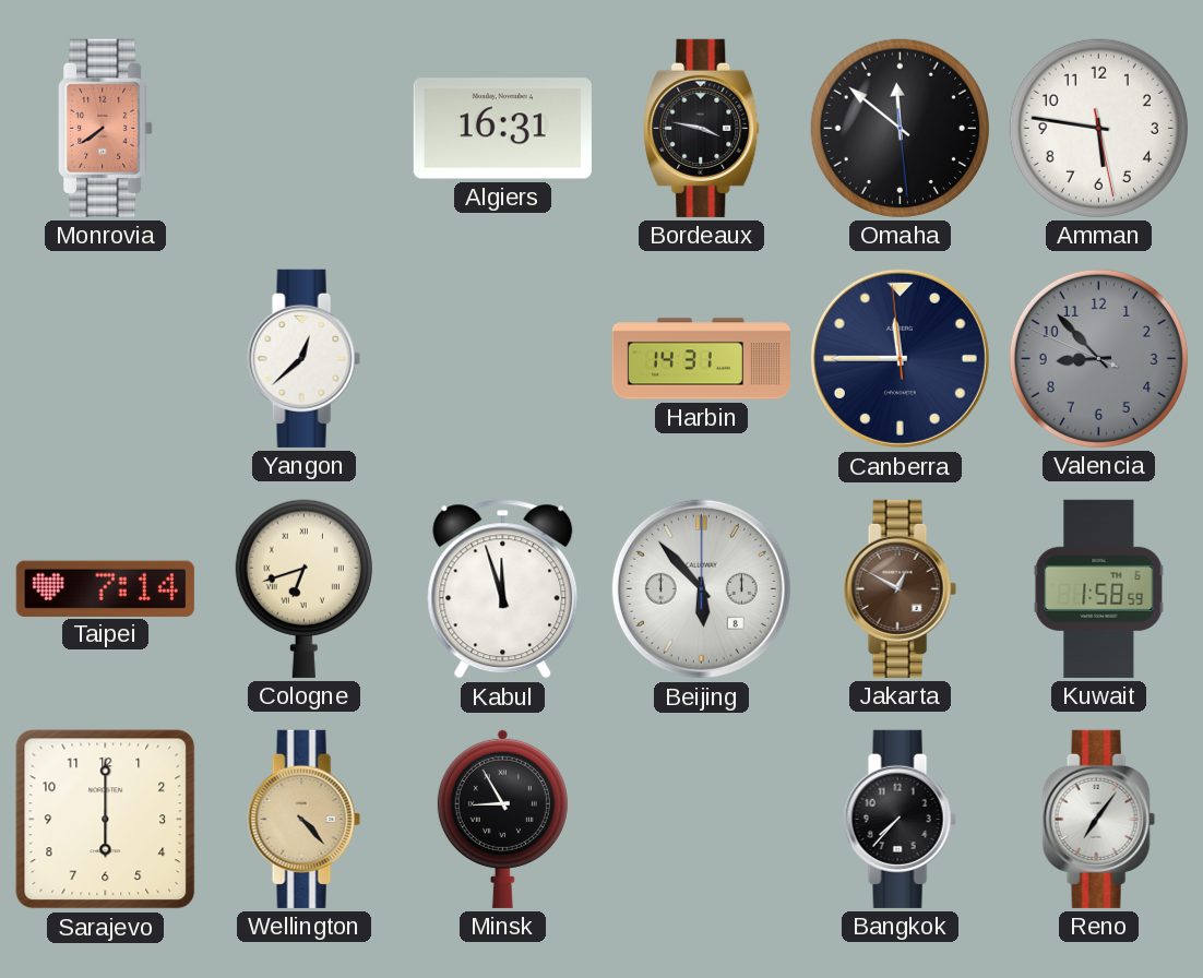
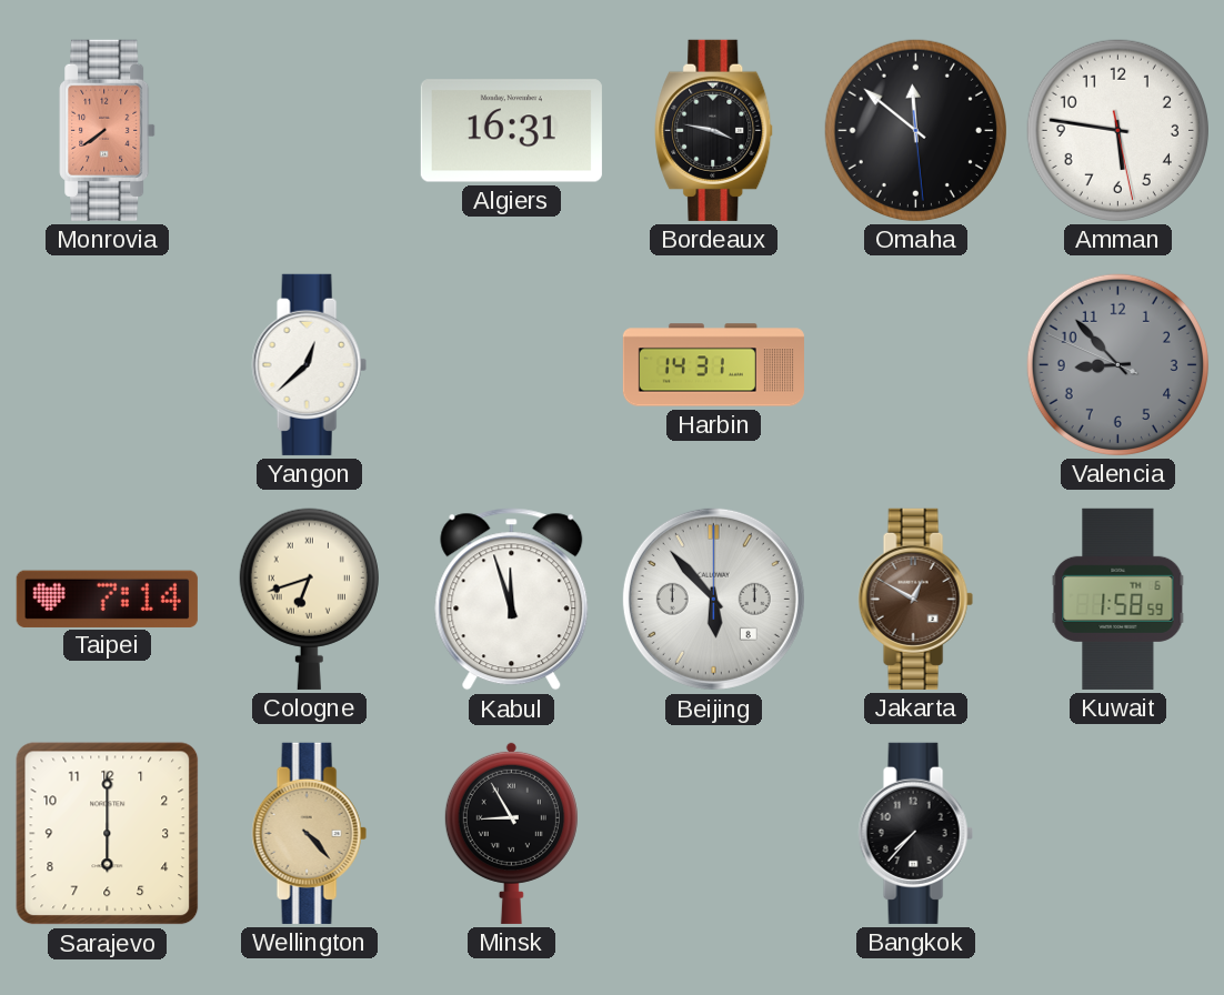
Canberra: 11:44 -> none (900, 358)
Reno: 7:06 -> none (1098, 819)
